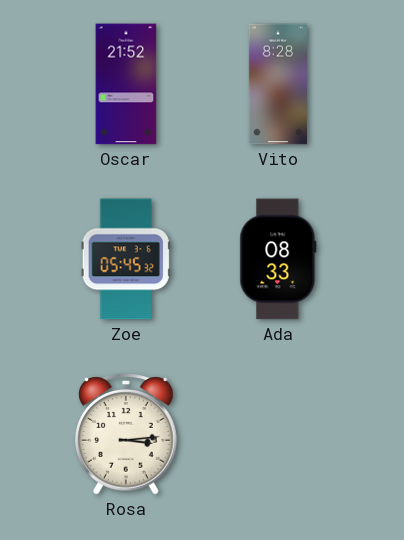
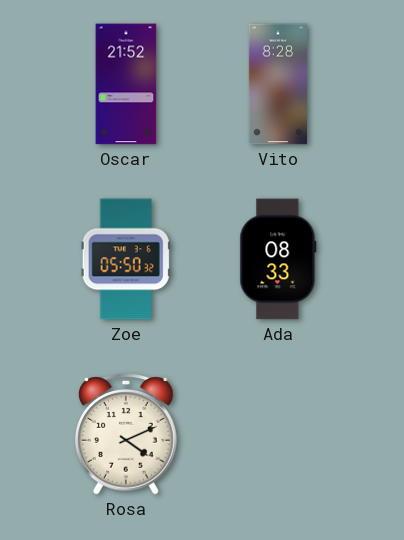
Zoe: 05:45 -> 05:50 (126, 259)
Rosa: 3:14 -> 4:11 (127, 434)
